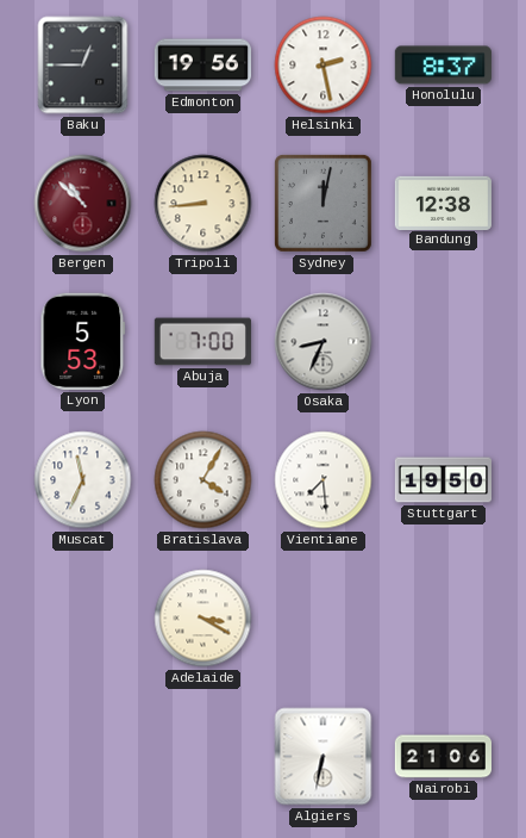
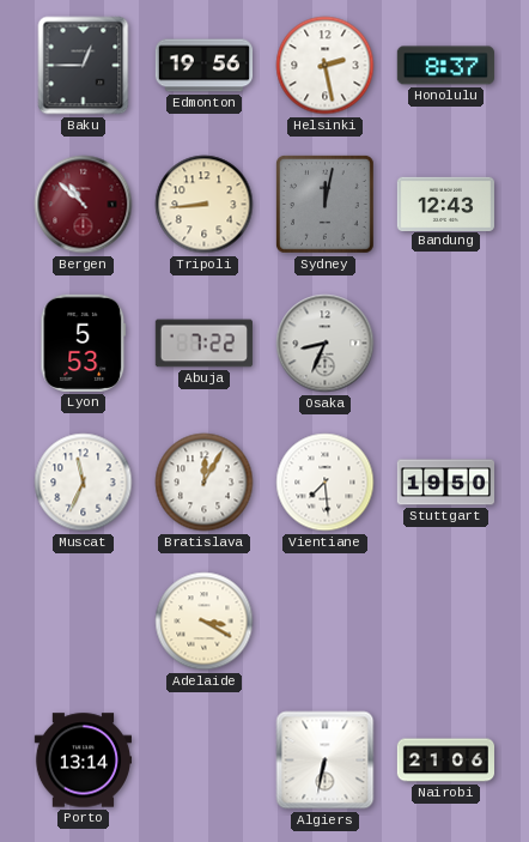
Bandung: 12:38 -> 12:43 (445, 204)
Abuja: 7:00 -> 7:22 (203, 344)
Bratislava: 4:05 -> 12:05 (205, 483)
Porto: none -> 13:14 (83, 761)
